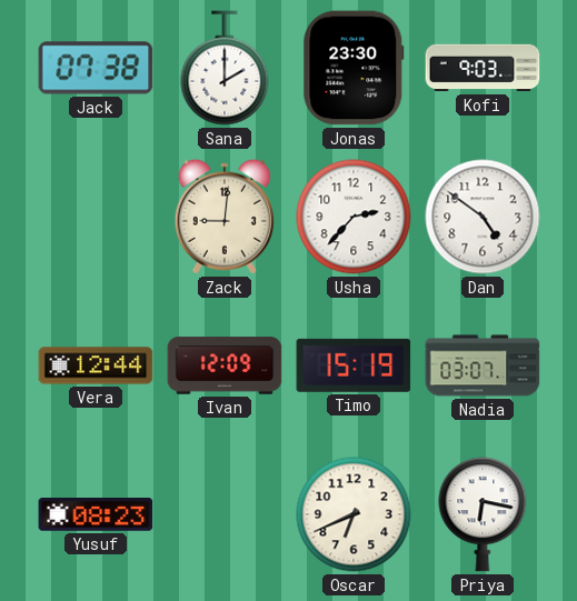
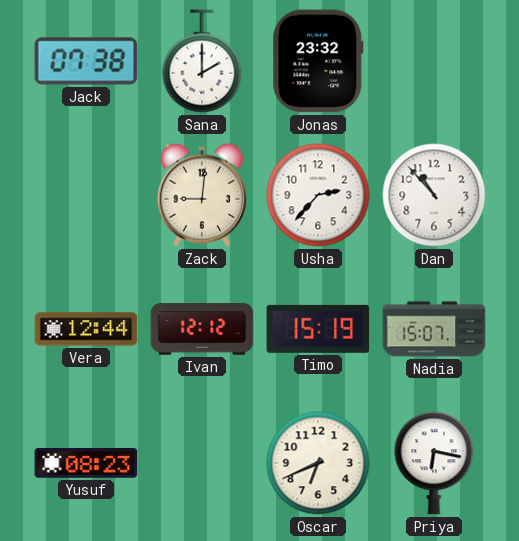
Jonas: 23:30 -> 23:32 (318, 61)
Kofi: 9:03 -> none (483, 68)
Dan: 4:51 -> 10:53 (434, 195)
Ivan: 12:09 -> 12:12 (202, 329)
Nadia: 03:07 -> 15:07 (434, 329)
